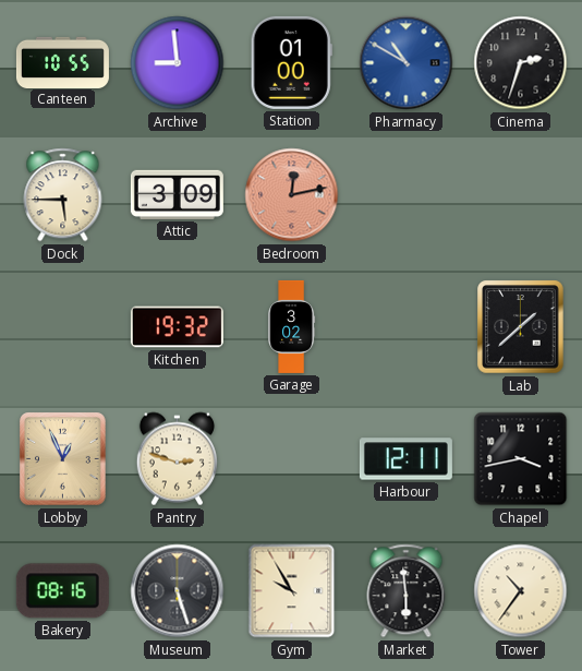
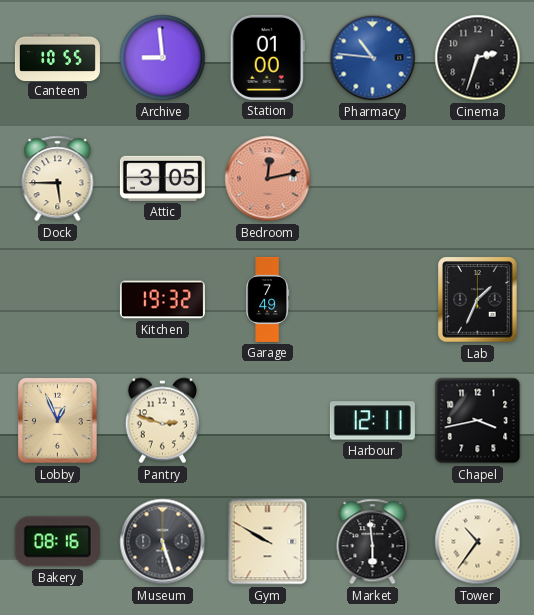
Pharmacy: 10:50 -> 10:46 (373, 58)
Attic: 3:09 -> 3:05 (162, 178)
Garage: 3:02 -> 7:49 (268, 299)
Lab: 1:38 -> 1:34 (478, 300)
Gym: 9:55 -> 9:50 (268, 542)
